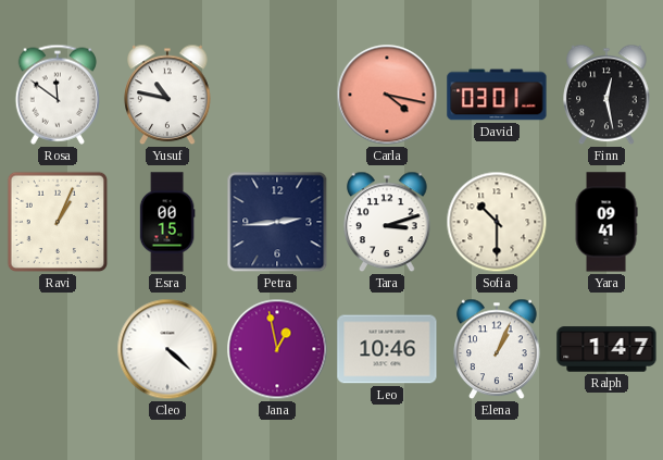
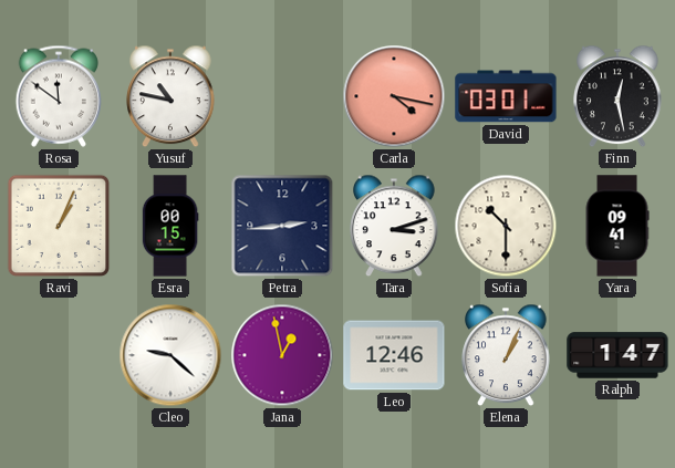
Cleo: 4:22 -> 9:22 (170, 355)
Leo: 10:46 -> 12:46 (394, 355)
